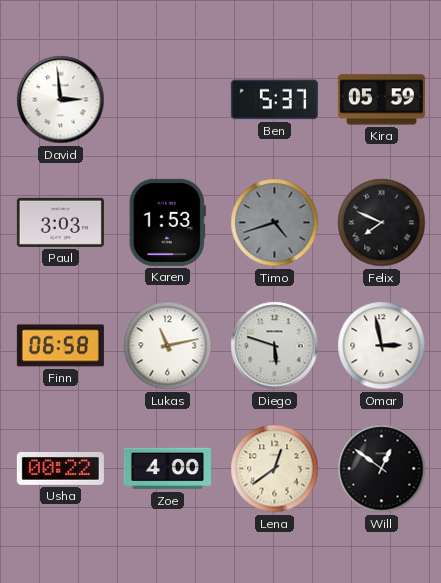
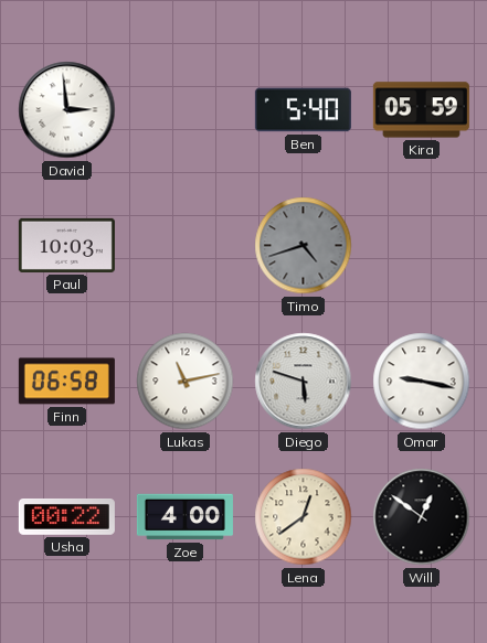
Ben: 5:37 -> 5:40 (303, 110)
Paul: 3:03 -> 10:03 (66, 245)
Karen: 1:53 -> none (167, 222)
Felix: 7:49 -> none (382, 223)
Omar: 2:58 -> 9:17 (422, 382)
